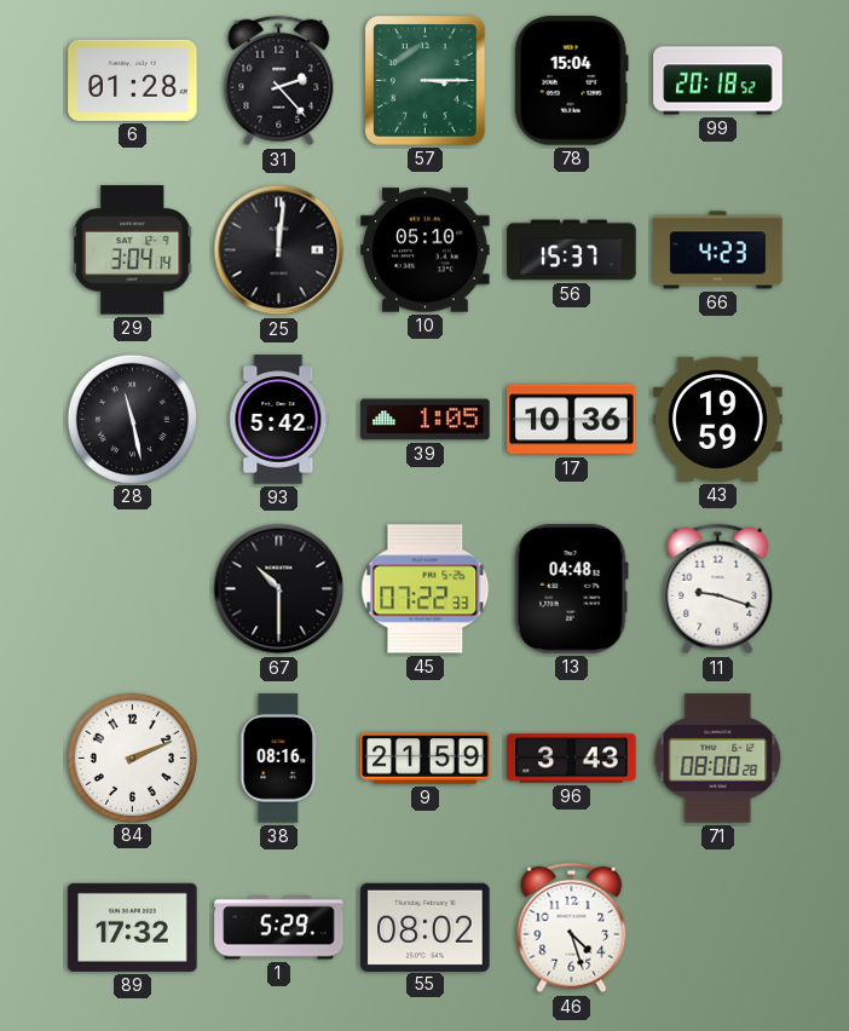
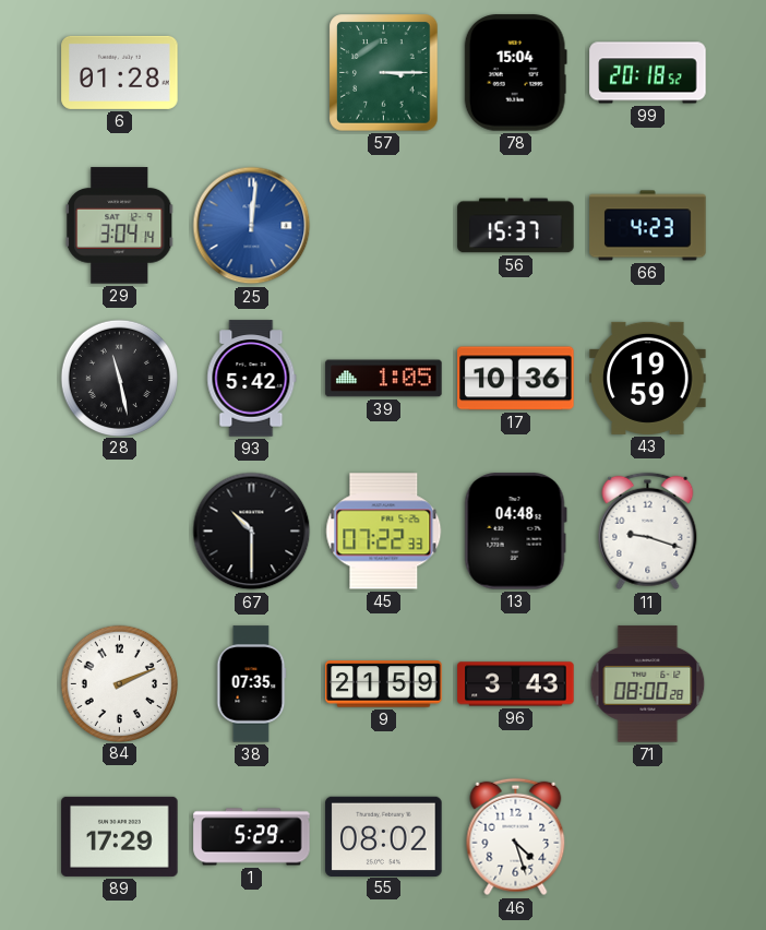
31: 2:23 -> none (279, 81)
25 dial: black -> blue (252, 226)
10: 05:10 -> none (426, 250)
38: 08:16 -> 07:35 (252, 684)
89: 17:32 -> 17:29 (120, 836)
